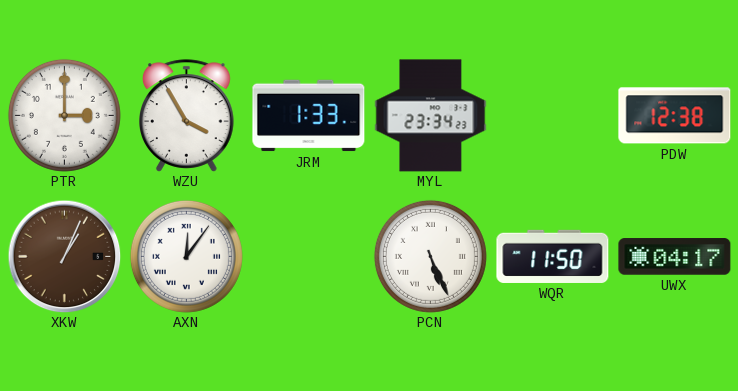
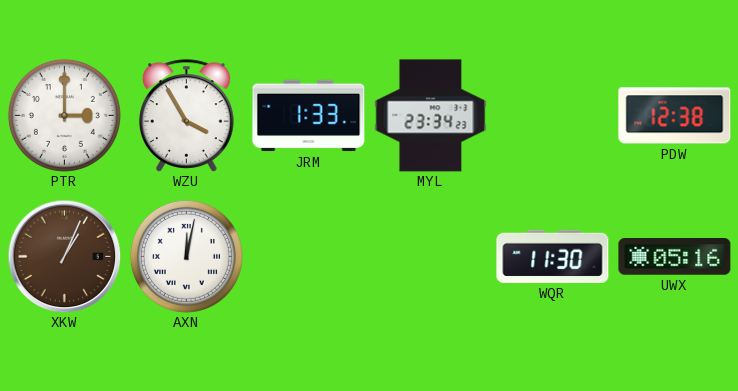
AXN: 12:06 -> 12:02 (186, 256)
PCN: 5:26 -> none (430, 256)
WQR: 11:50 -> 11:30 (553, 256)
UWX: 04:17 -> 05:16 (675, 257)
